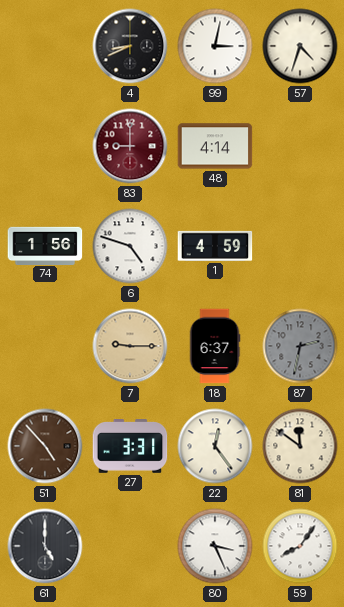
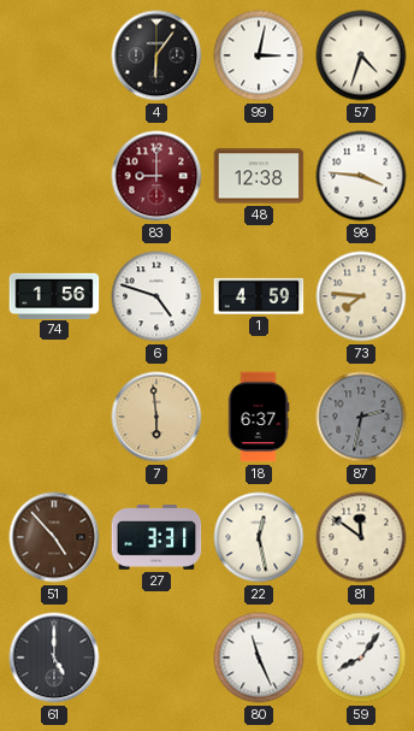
4: 8:41 -> 6:06 (156, 55)
48: 4:14 -> 12:38 (259, 176)
98: none -> 3:46 (361, 176)
73: none -> 7:46 (361, 296)
7: 9:15 -> 5:59 (156, 417)
22: 12:24 -> 12:28 (259, 537)
80: 3:26 -> 11:26 (259, 658)
